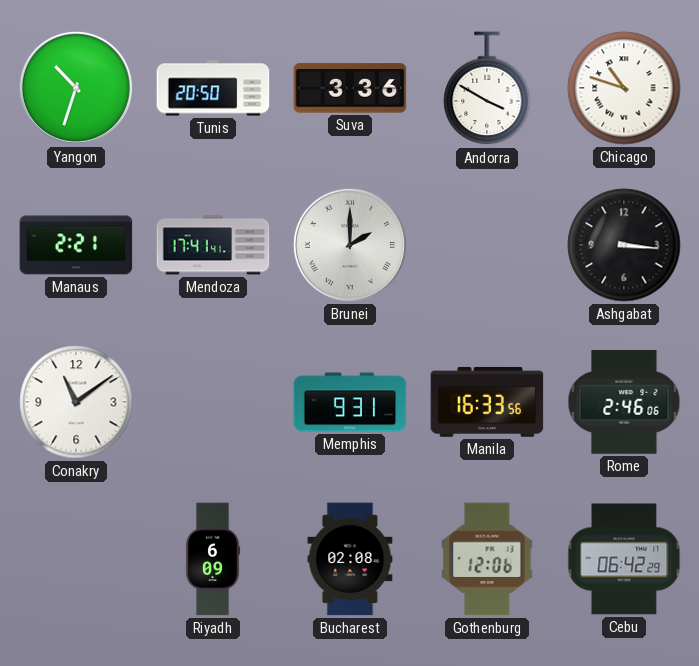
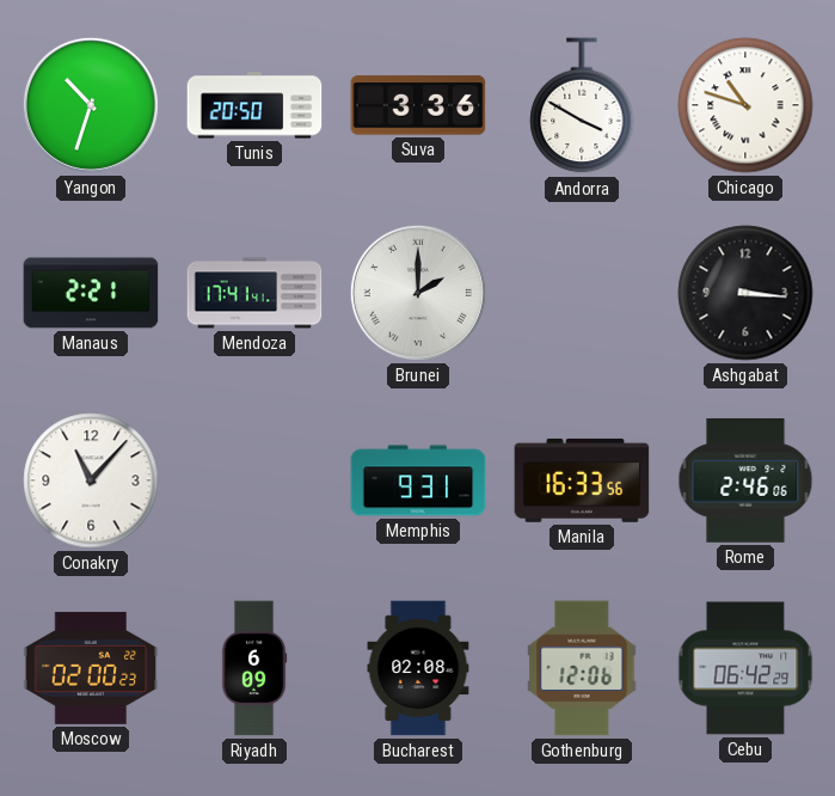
Conakry: 11:09 -> 11:07 (91, 480)
Moscow: none -> 02:00 (91, 668)
